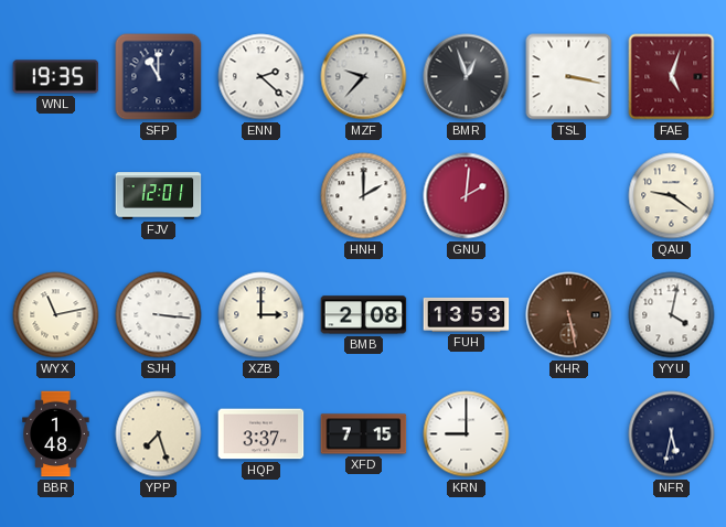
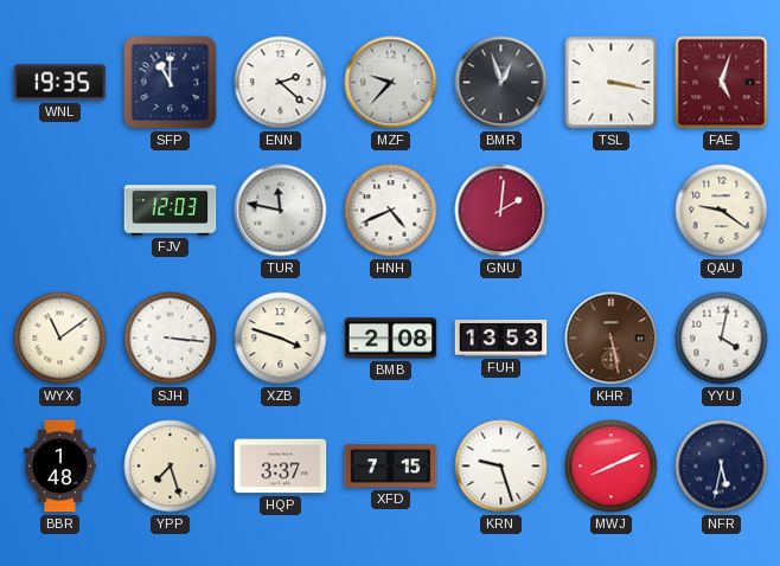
FJV: 12:01 -> 12:03 (171, 211)
TUR: none -> 11:47 (281, 211)
HNH: 2:00 -> 4:41 (391, 211)
WYX: 11:13 -> 11:09 (60, 339)
XZB: 3:00 -> 3:48 (281, 339)
KRN: 9:00 -> 9:27 (501, 467)
MWJ: none -> 8:11 (612, 467)
